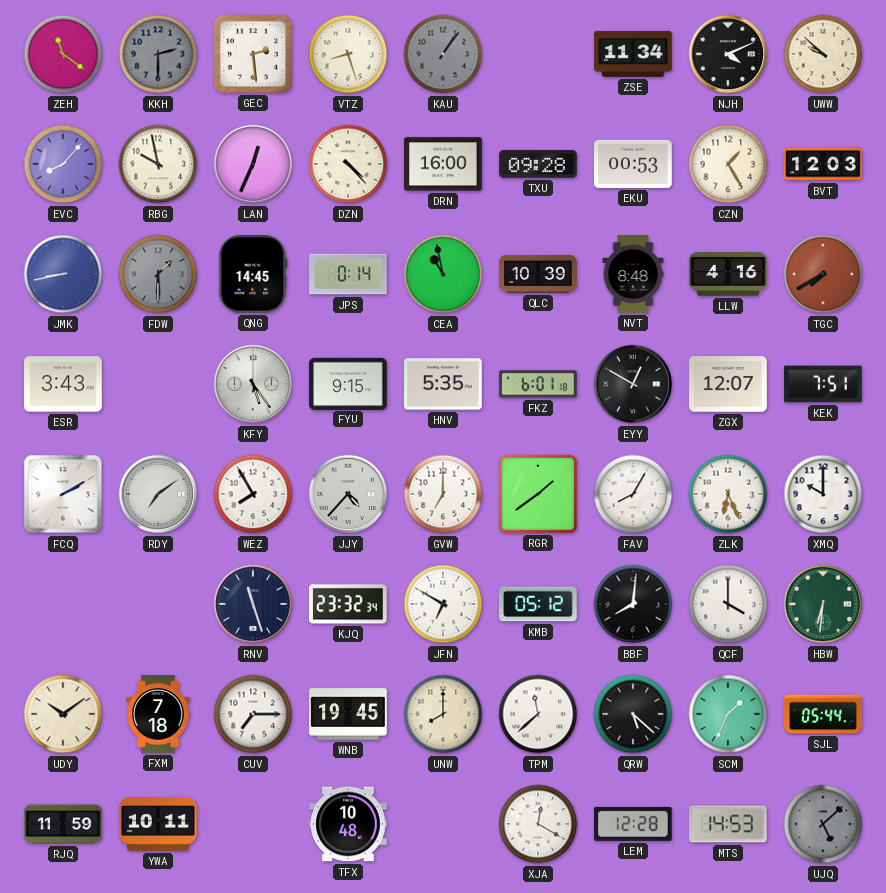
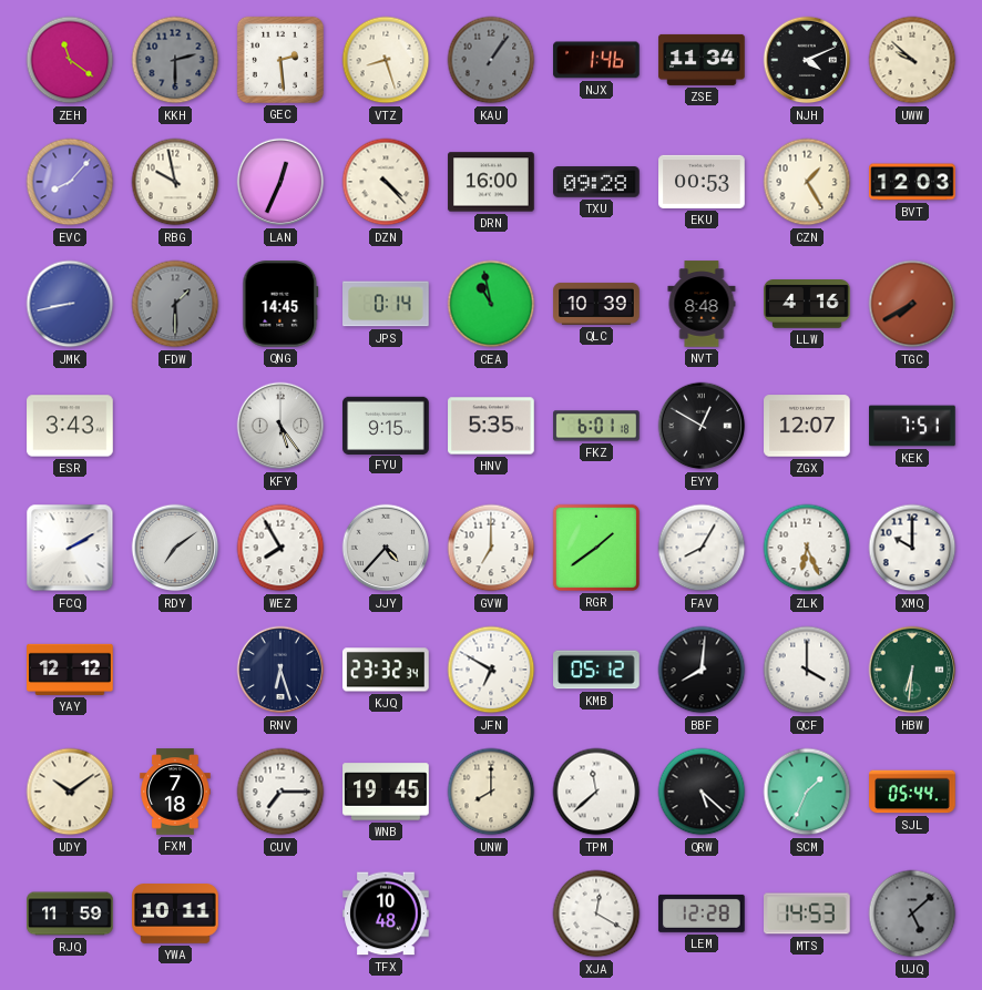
NJX: none -> 1:46 (596, 60)
YAY: none -> 12:12 (70, 670)
RNV: 11:27 -> 6:27 (280, 670)
